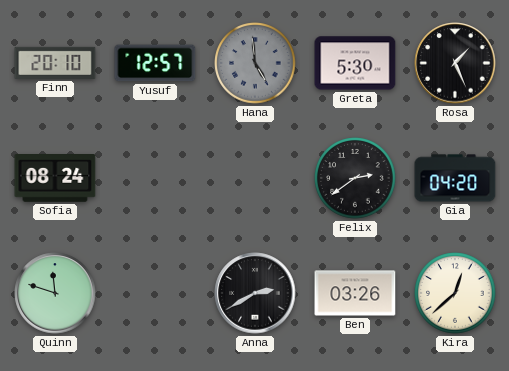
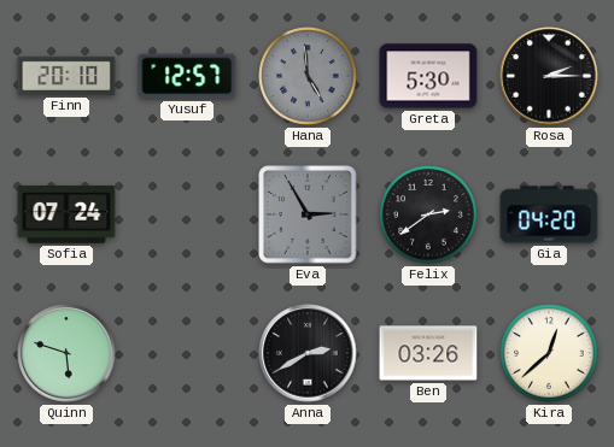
Rosa: 1:26 -> 2:15 (549, 76)
Sofia: 08:24 -> 07:24 (66, 214)
Eva: none -> 2:55 (308, 214)
Quinn: 11:48 -> 5:48 (66, 353)
